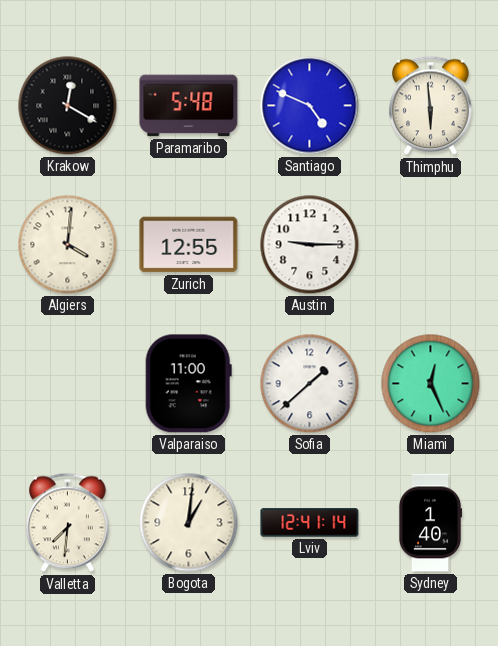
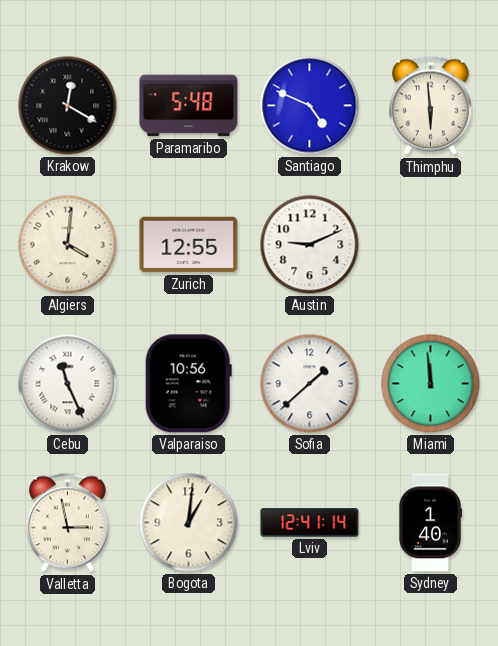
Austin: 9:15 -> 9:11 (310, 245)
Cebu: none -> 11:26 (68, 384)
Valparaiso: 11:00 -> 10:56 (188, 384)
Miami: 12:26 -> 11:59 (431, 384)
Valletta: 7:31 -> 2:58 (67, 523)
